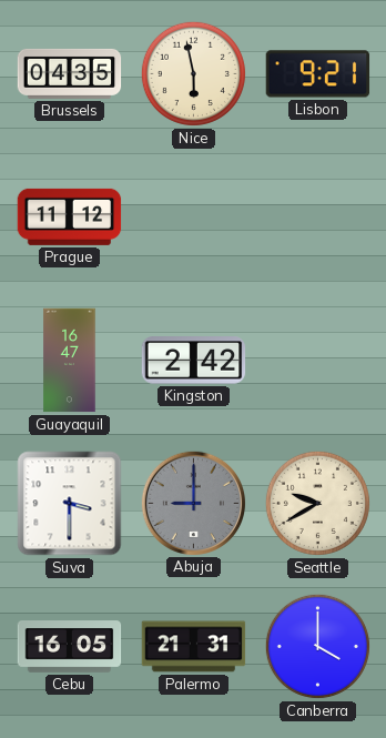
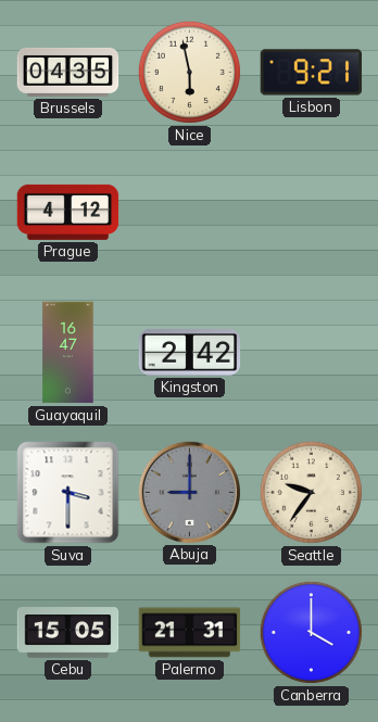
Prague: 11:12 -> 4:12 (68, 212)
Seattle: 9:40 -> 9:36 (311, 492)
Cebu: 16:05 -> 15:05 (68, 633)
